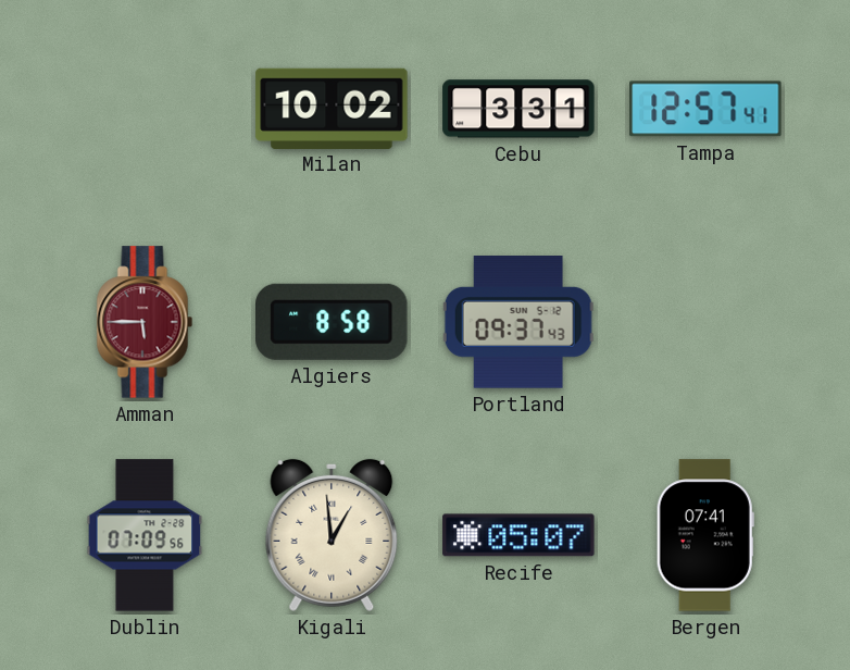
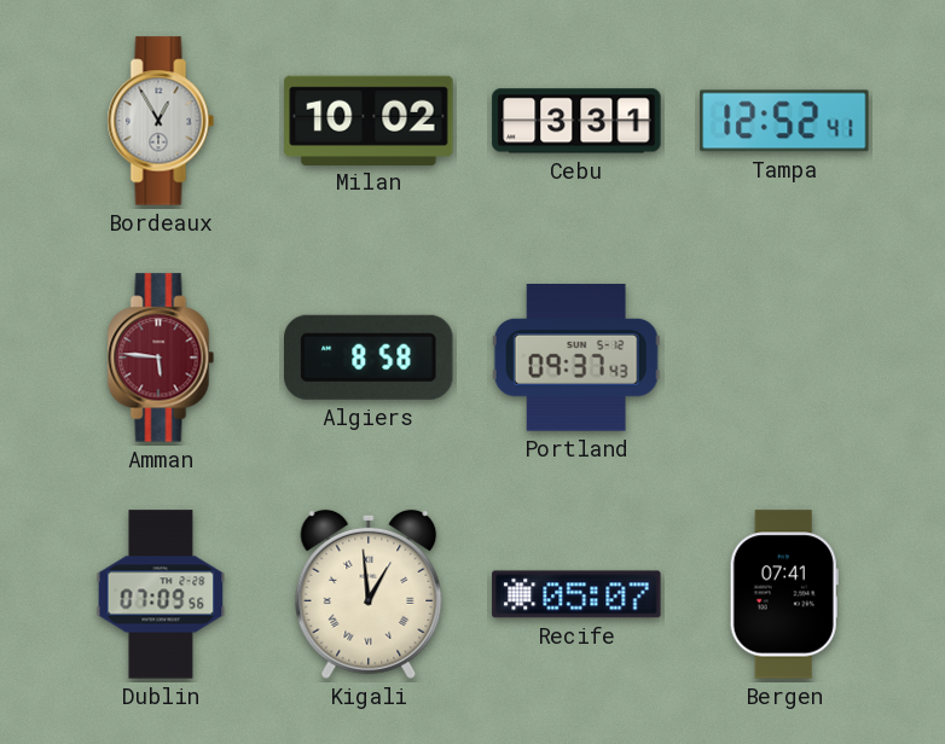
Bordeaux: none -> 12:55 (161, 121)
Tampa: 12:57 -> 12:52 (784, 121)
Amman: 5:45 -> 5:46 (161, 358)
